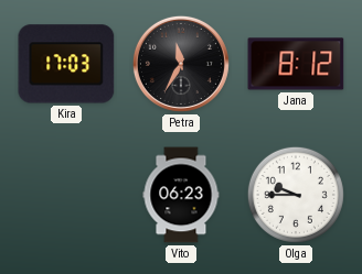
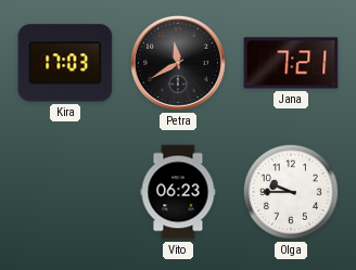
Petra: 11:35 -> 11:40 (178, 63)
Jana: 8:12 -> 7:21 (291, 63)
